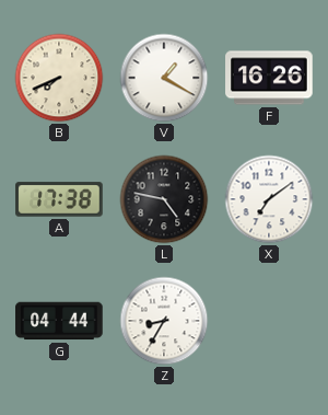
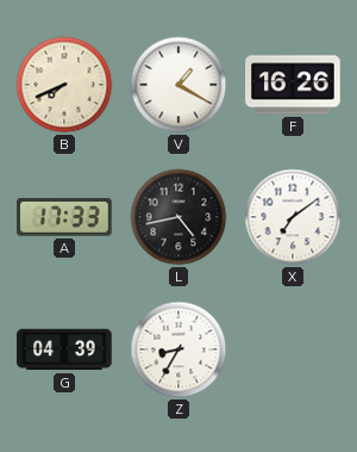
A: 17:38 -> 17:33 (64, 217)
L: 4:47 -> 4:43 (178, 217)
G: 04:44 -> 04:39 (64, 349)
